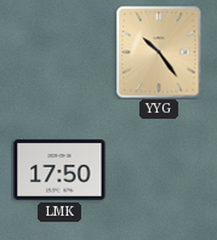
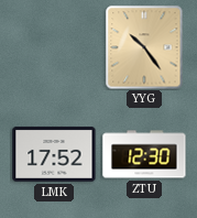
LMK: 17:50 -> 17:52 (54, 154)
ZTU: none -> 12:30 (144, 154)
